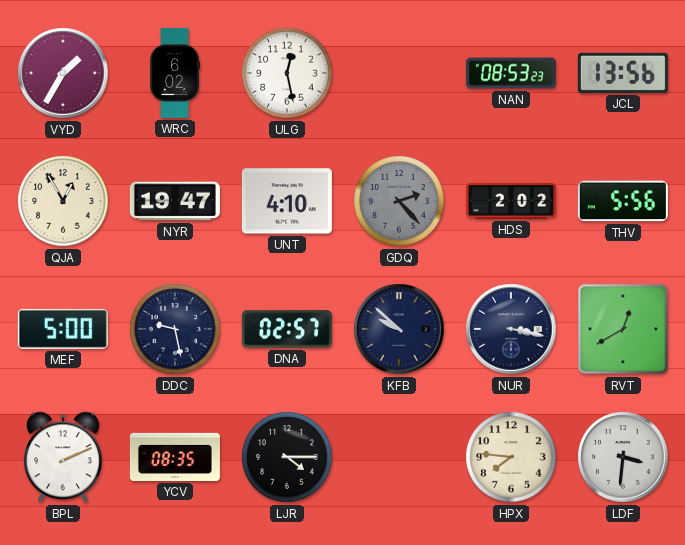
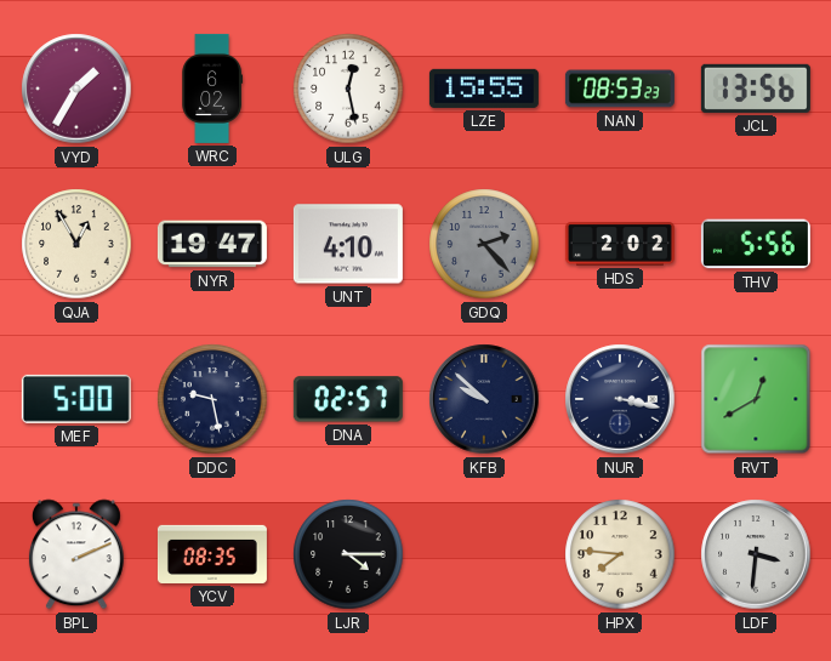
LZE: none -> 15:55 (484, 89)
